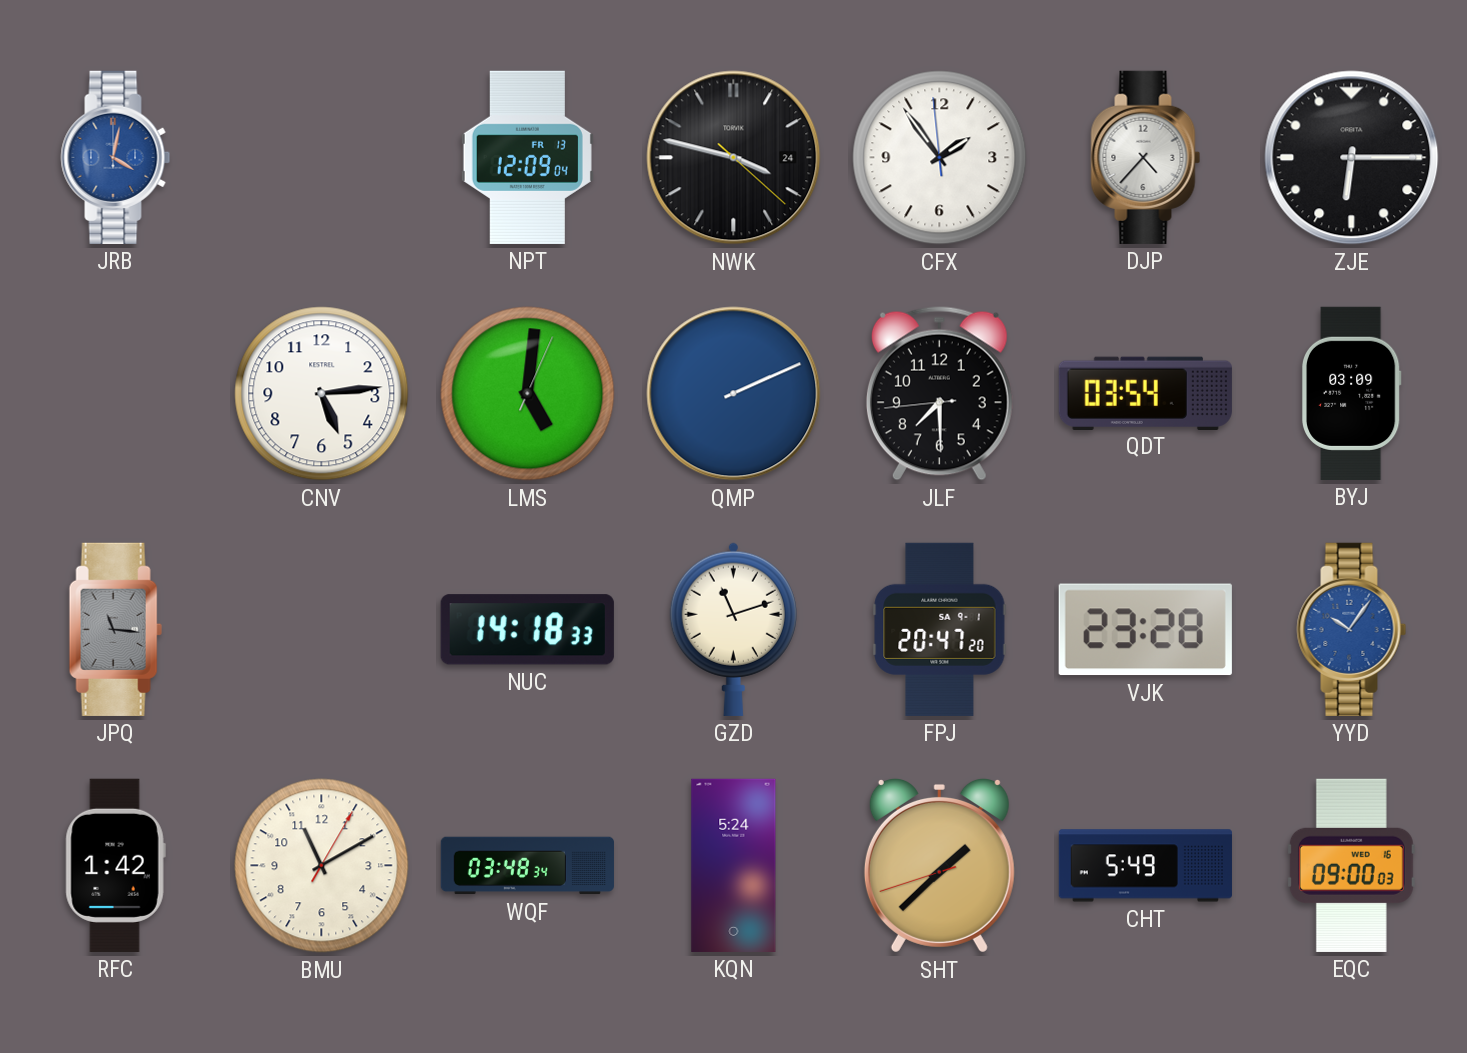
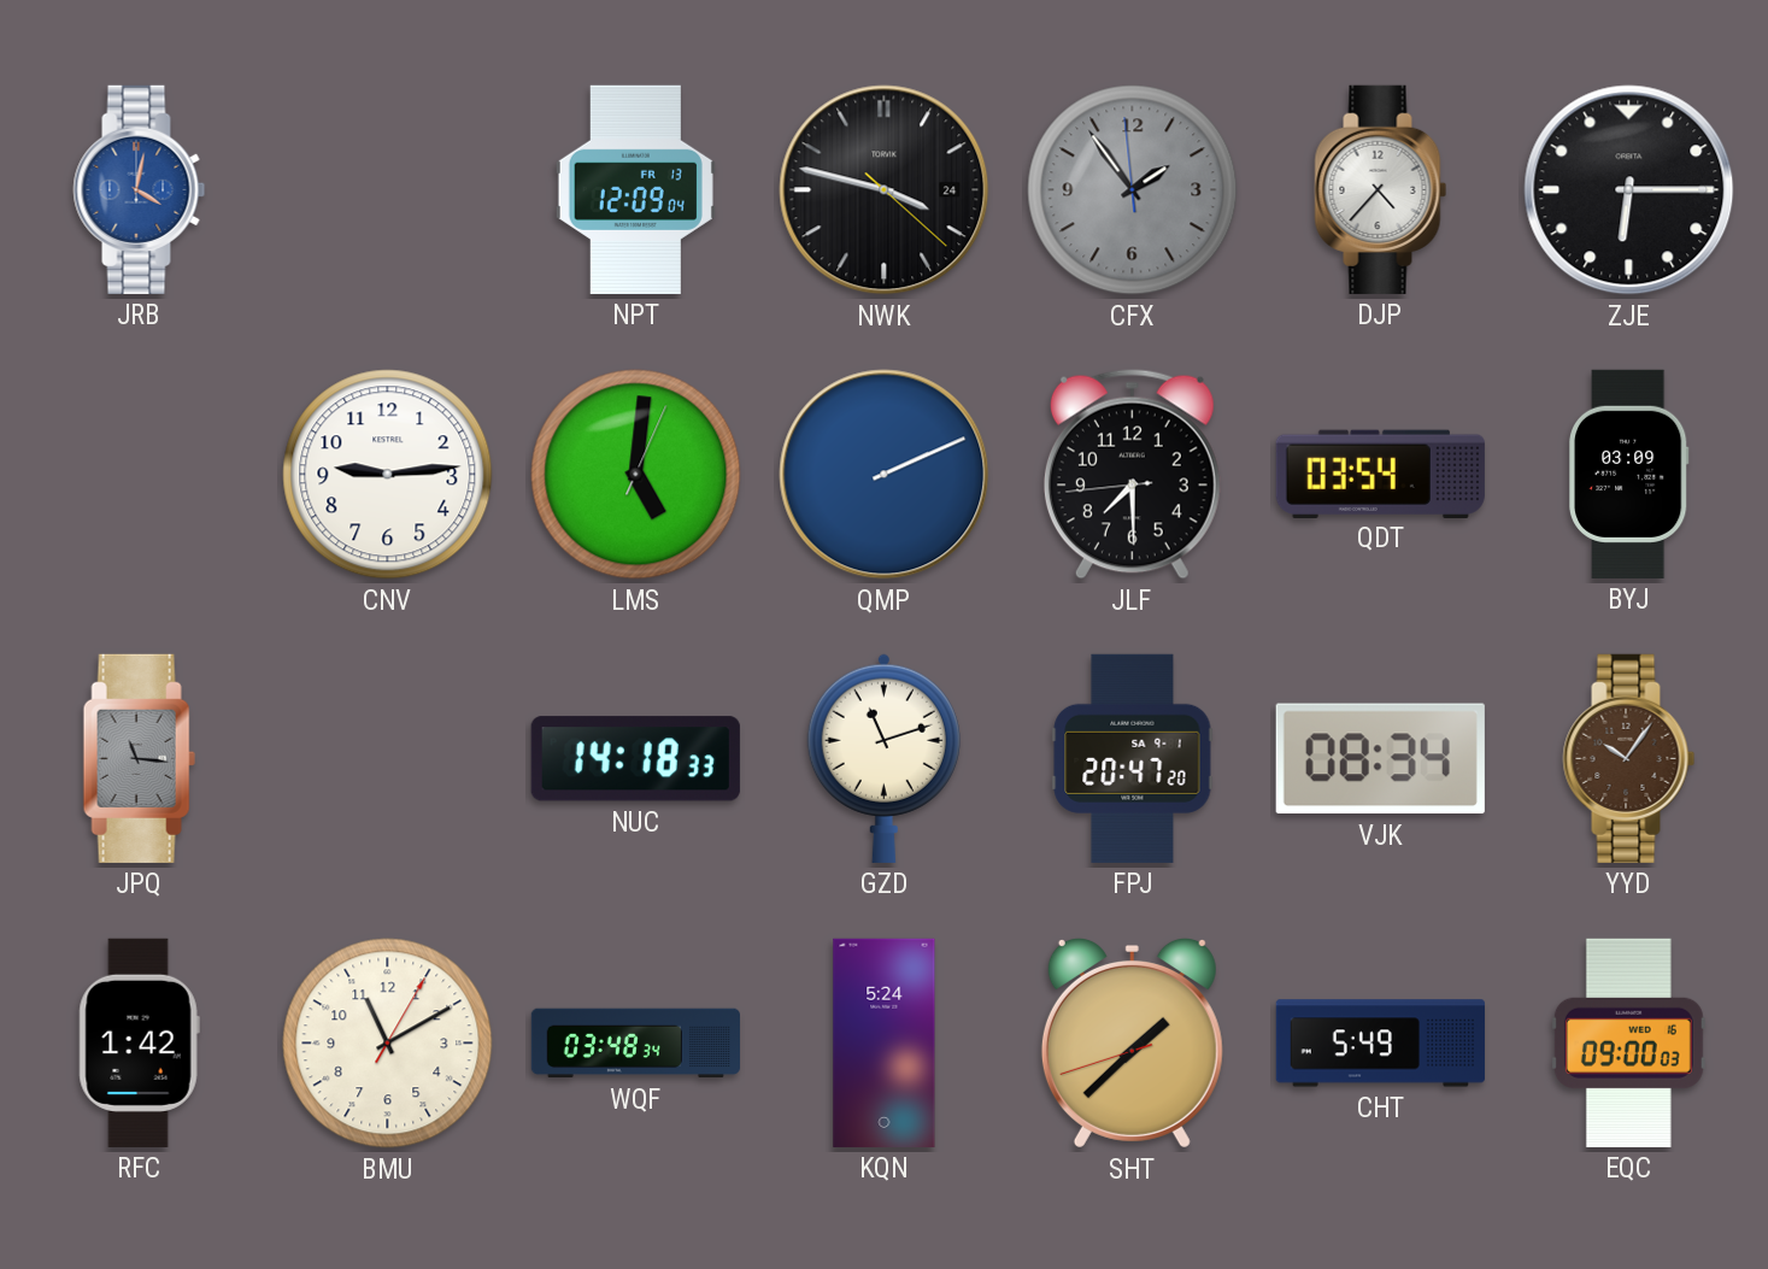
CFX dial: white -> grey (1133, 190)
CNV: 5:14 -> 9:14 (388, 475)
VJK: 23:28 -> 08:34 (1380, 759)
YYD dial: blue -> brown (1629, 758)
